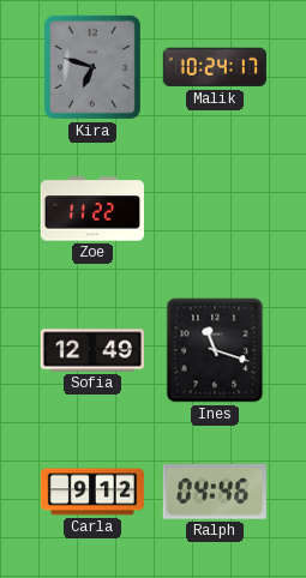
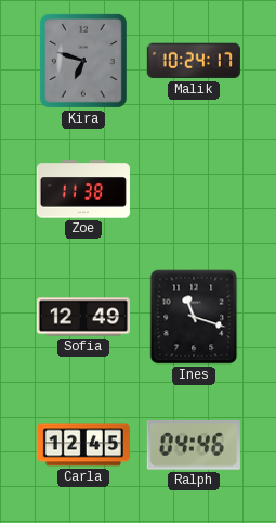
Zoe: 11:22 -> 11:38 (83, 189)
Carla: 9:12 -> 12:45 (83, 445)
